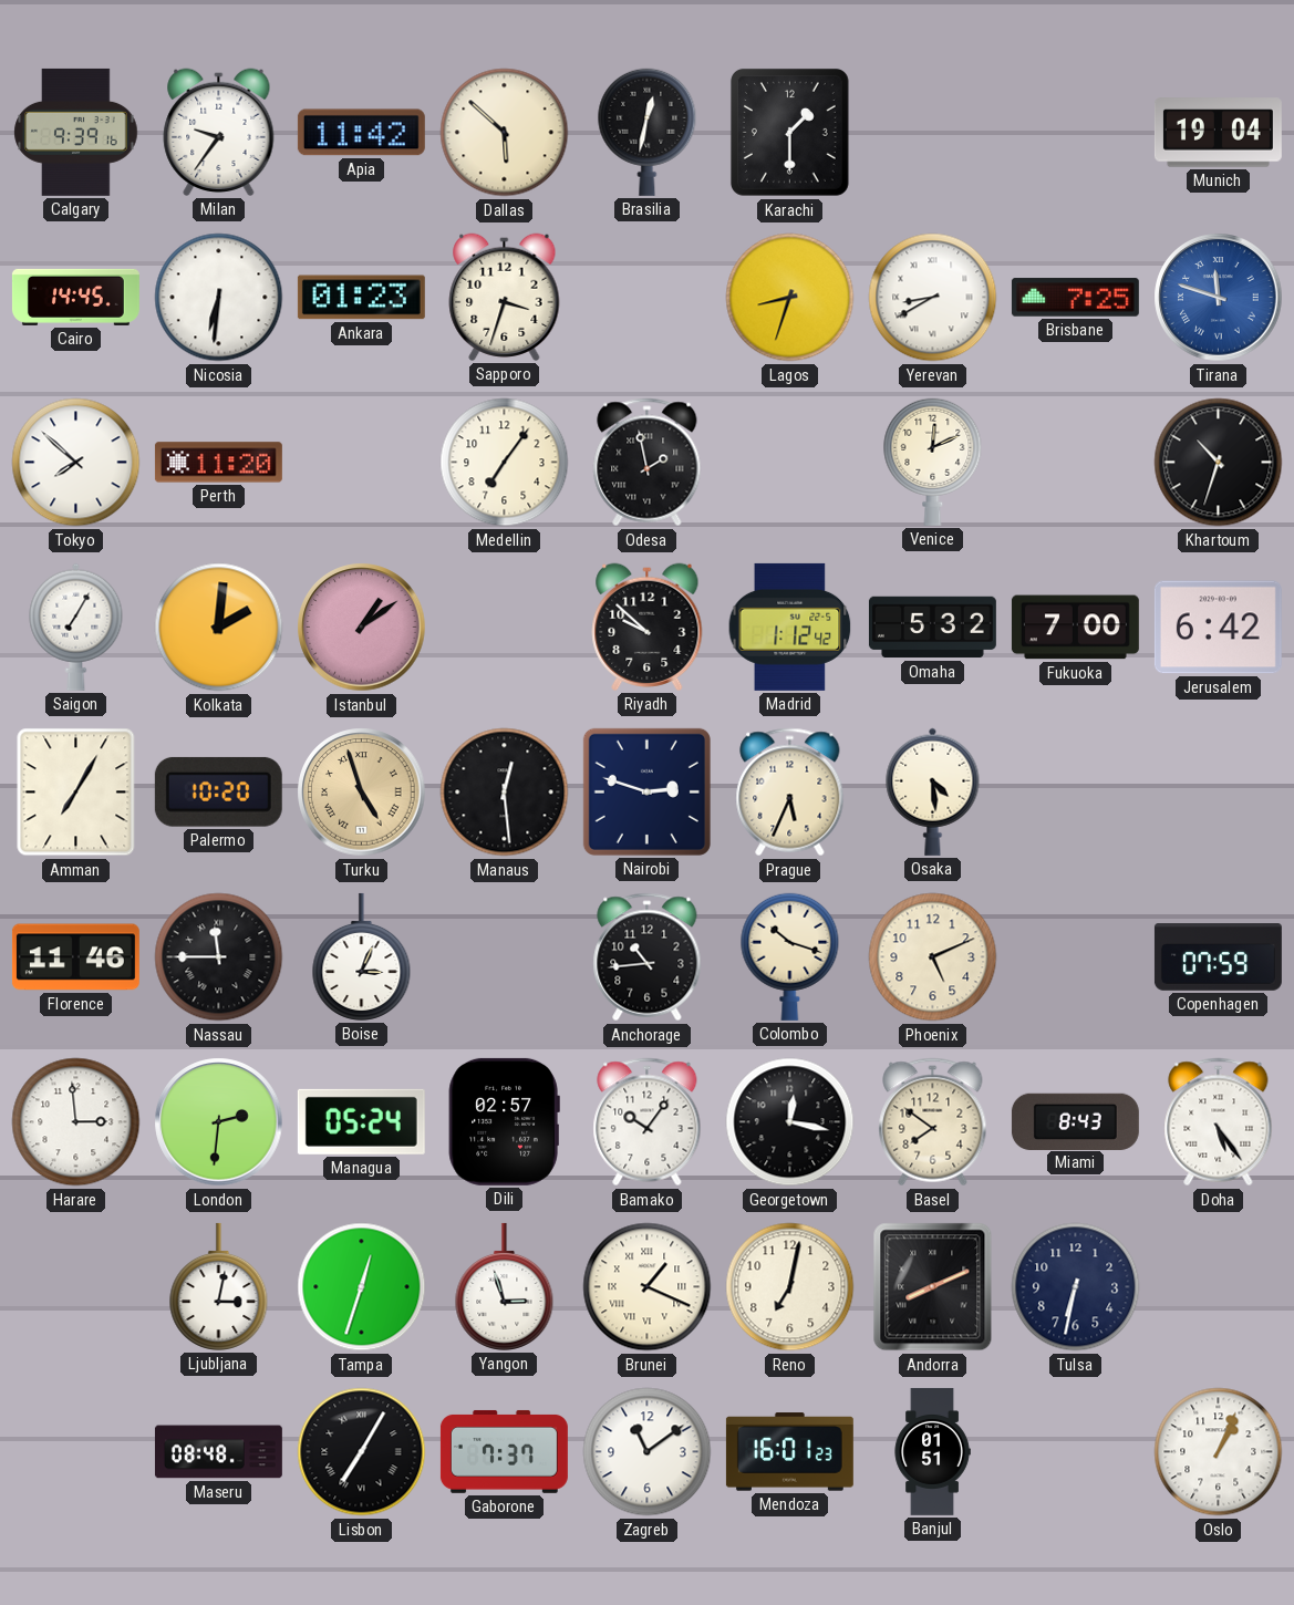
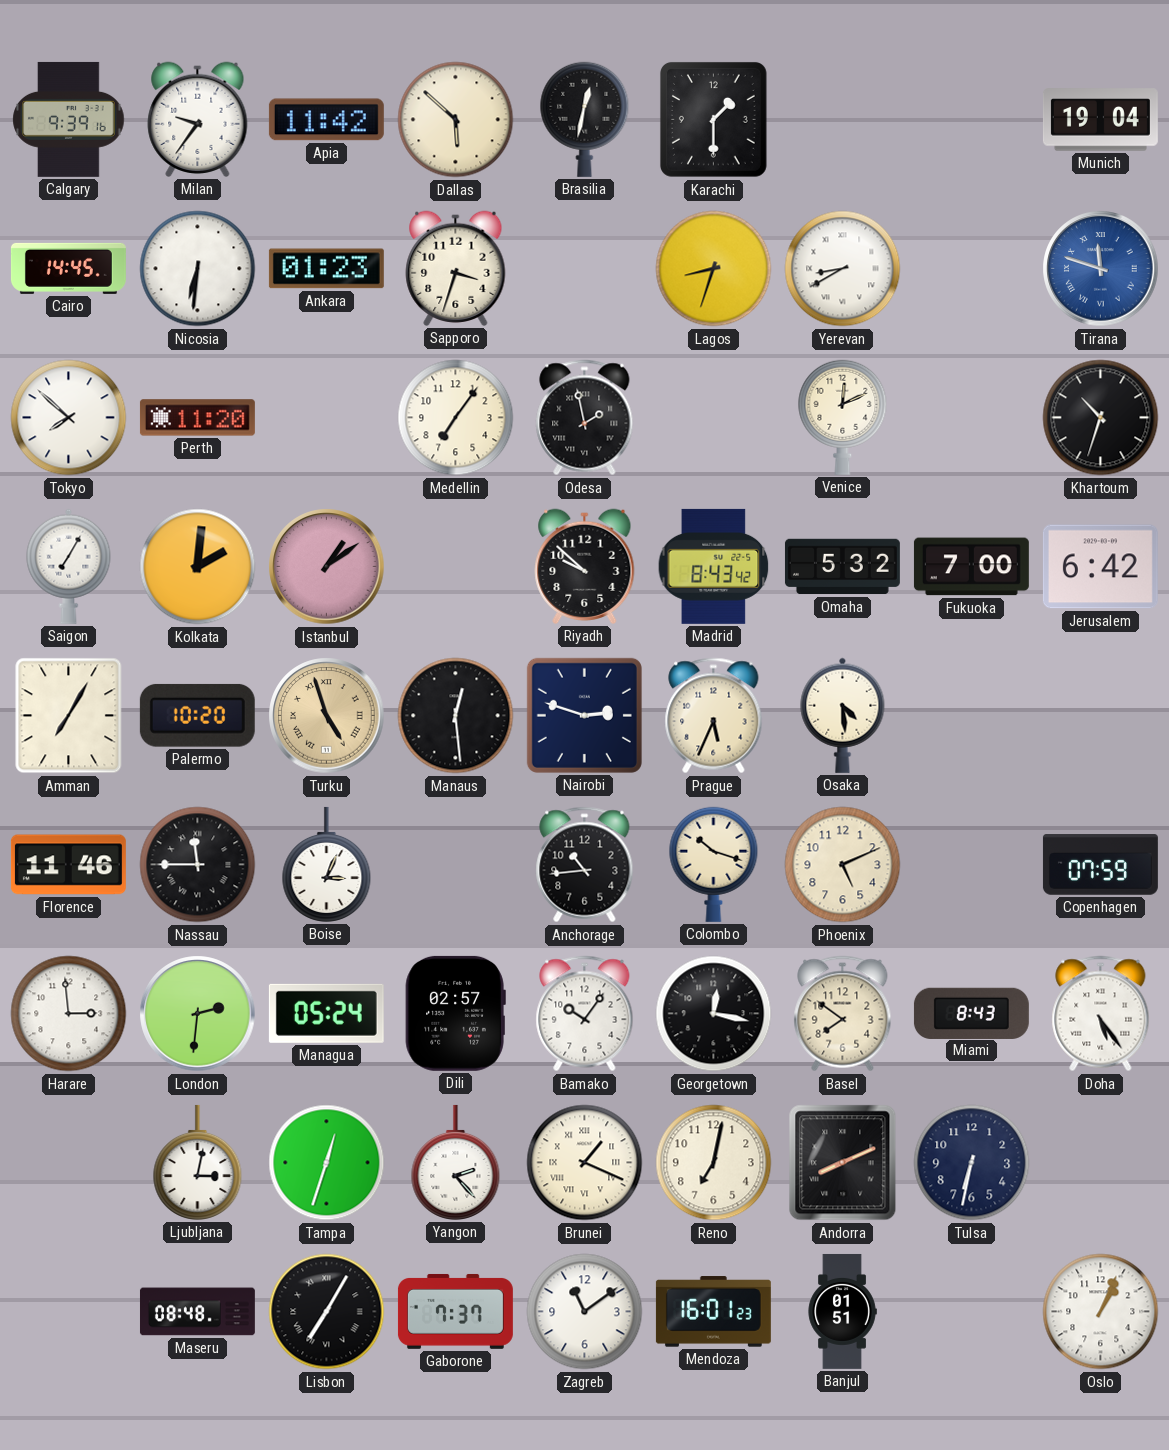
Brisbane: 7:25 -> none (1075, 298)
Madrid: 1:12 -> 8:43 (714, 566)
Yangon: 2:57 -> 2:23 (456, 1162)
